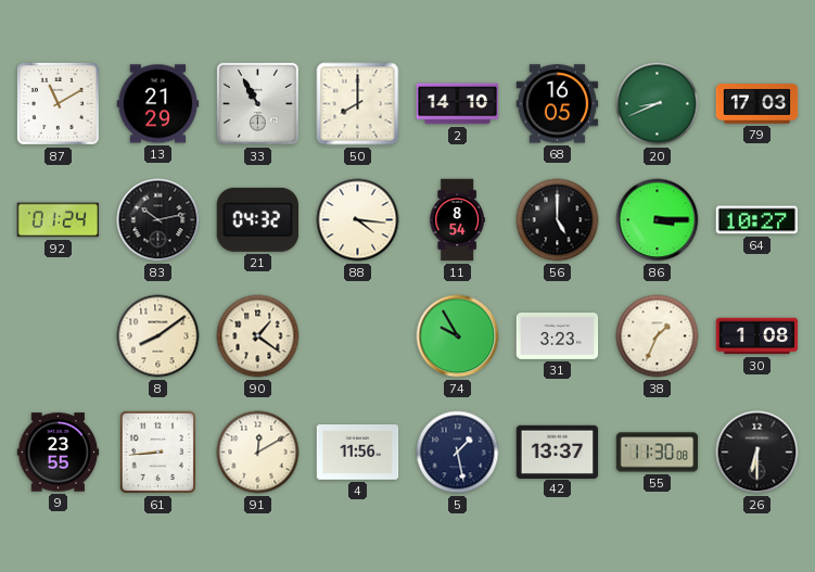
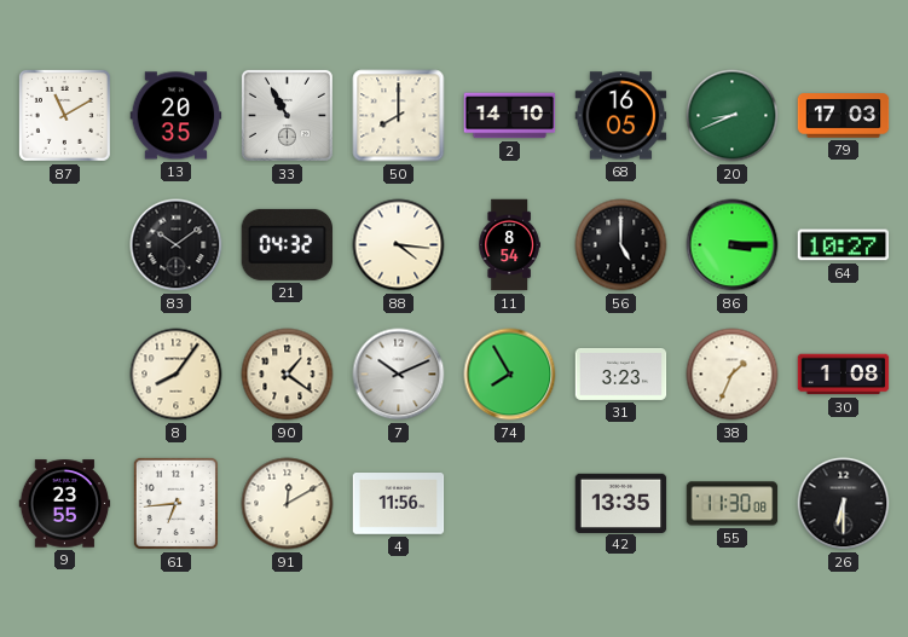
13: 21:29 -> 20:35 (177, 116)
92: 01:24 -> none (59, 220)
83: 10:13 -> 10:09 (177, 245)
8: 8:09 -> 8:06 (177, 375)
7: none -> 10:11 (399, 375)
74: 9:55 -> 7:55 (510, 375)
61: 8:44 -> 6:44 (175, 503)
5: 1:28 -> none (458, 453)
42: 13:37 -> 13:35 (621, 503)
